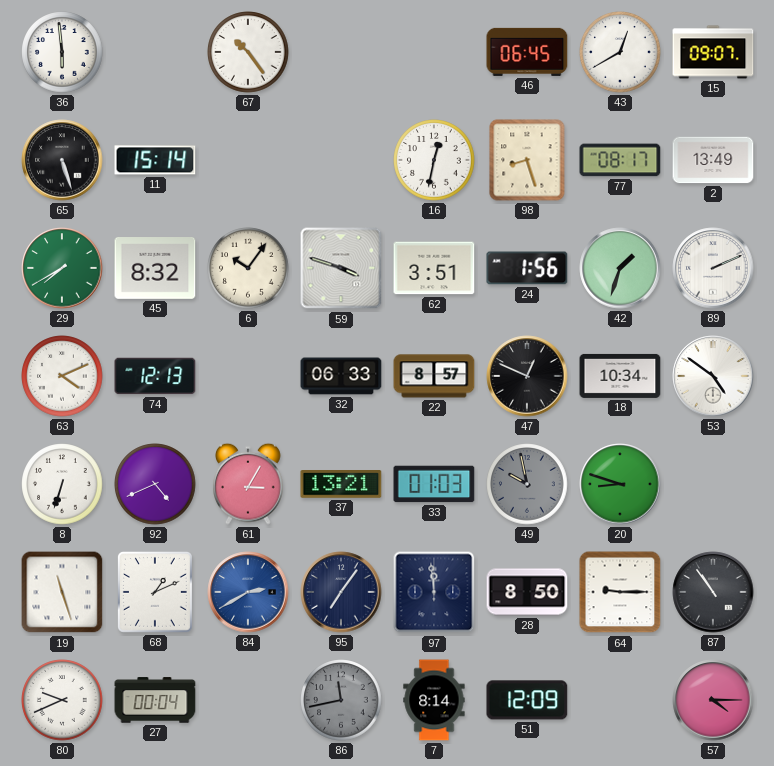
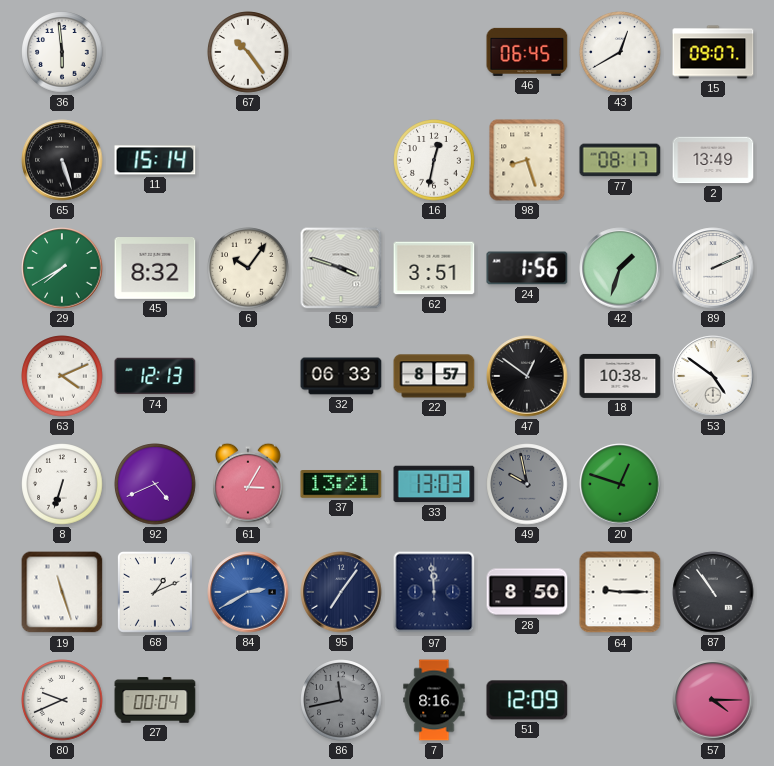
47: 12:49 -> 12:51 (527, 376)
18: 10:34 -> 10:38 (620, 376)
33: 01:03 -> 13:03 (434, 484)
20: 8:48 -> 12:48 (620, 484)
7: 8:14 -> 8:16 (434, 700)
